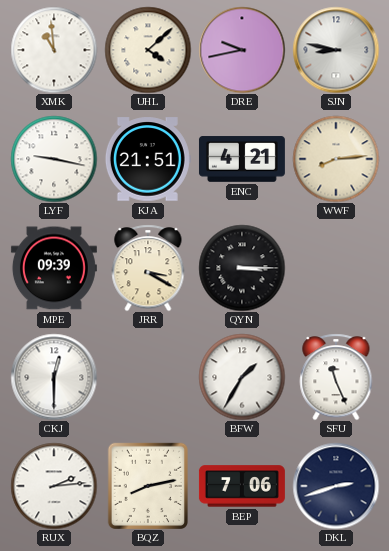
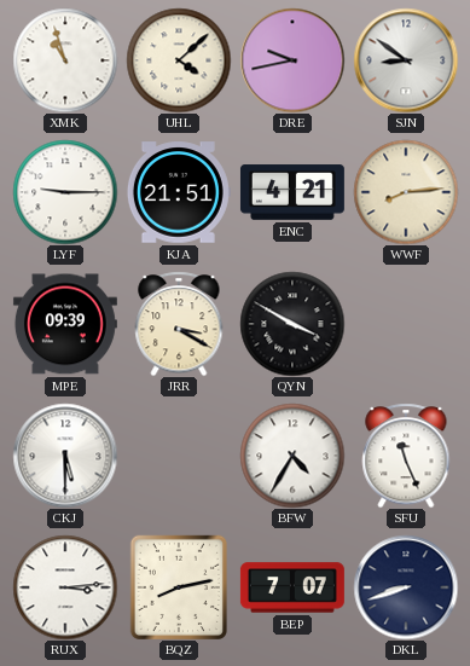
XMK: 10:59 -> 10:57 (65, 60)
SJN: 8:47 -> 8:51 (406, 60)
LYF: 9:17 -> 9:15 (65, 192)
QYN: 3:15 -> 3:50 (292, 324)
CKJ: 12:30 -> 5:30 (65, 456)
BFW: 1:35 -> 4:35 (292, 456)
RUX: 2:14 -> 3:14 (65, 587)
BEP: 7:06 -> 7:07 (292, 587)
DKL: 2:42 -> 8:42 (406, 587)
